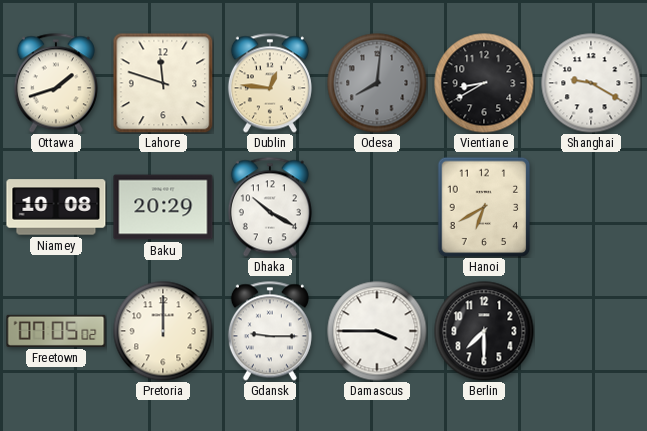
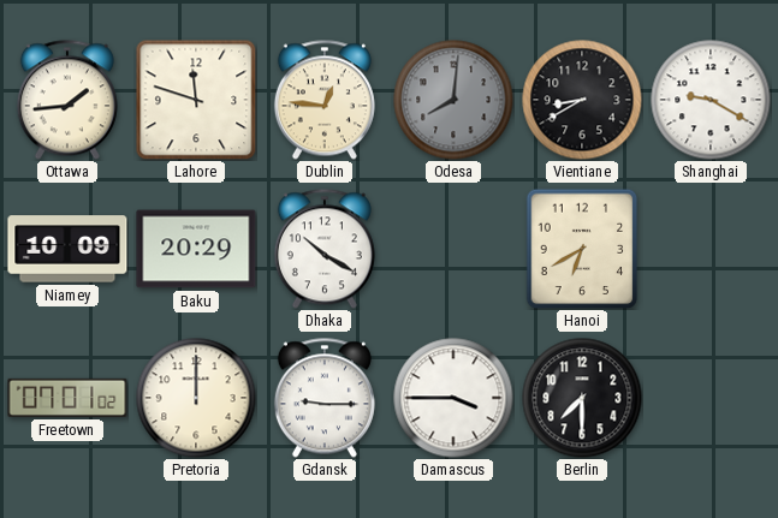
Ottawa: 1:42 -> 1:44 (67, 100)
Niamey: 10:08 -> 10:09 (67, 249)
Freetown: 07:05 -> 07:01 (67, 398)
